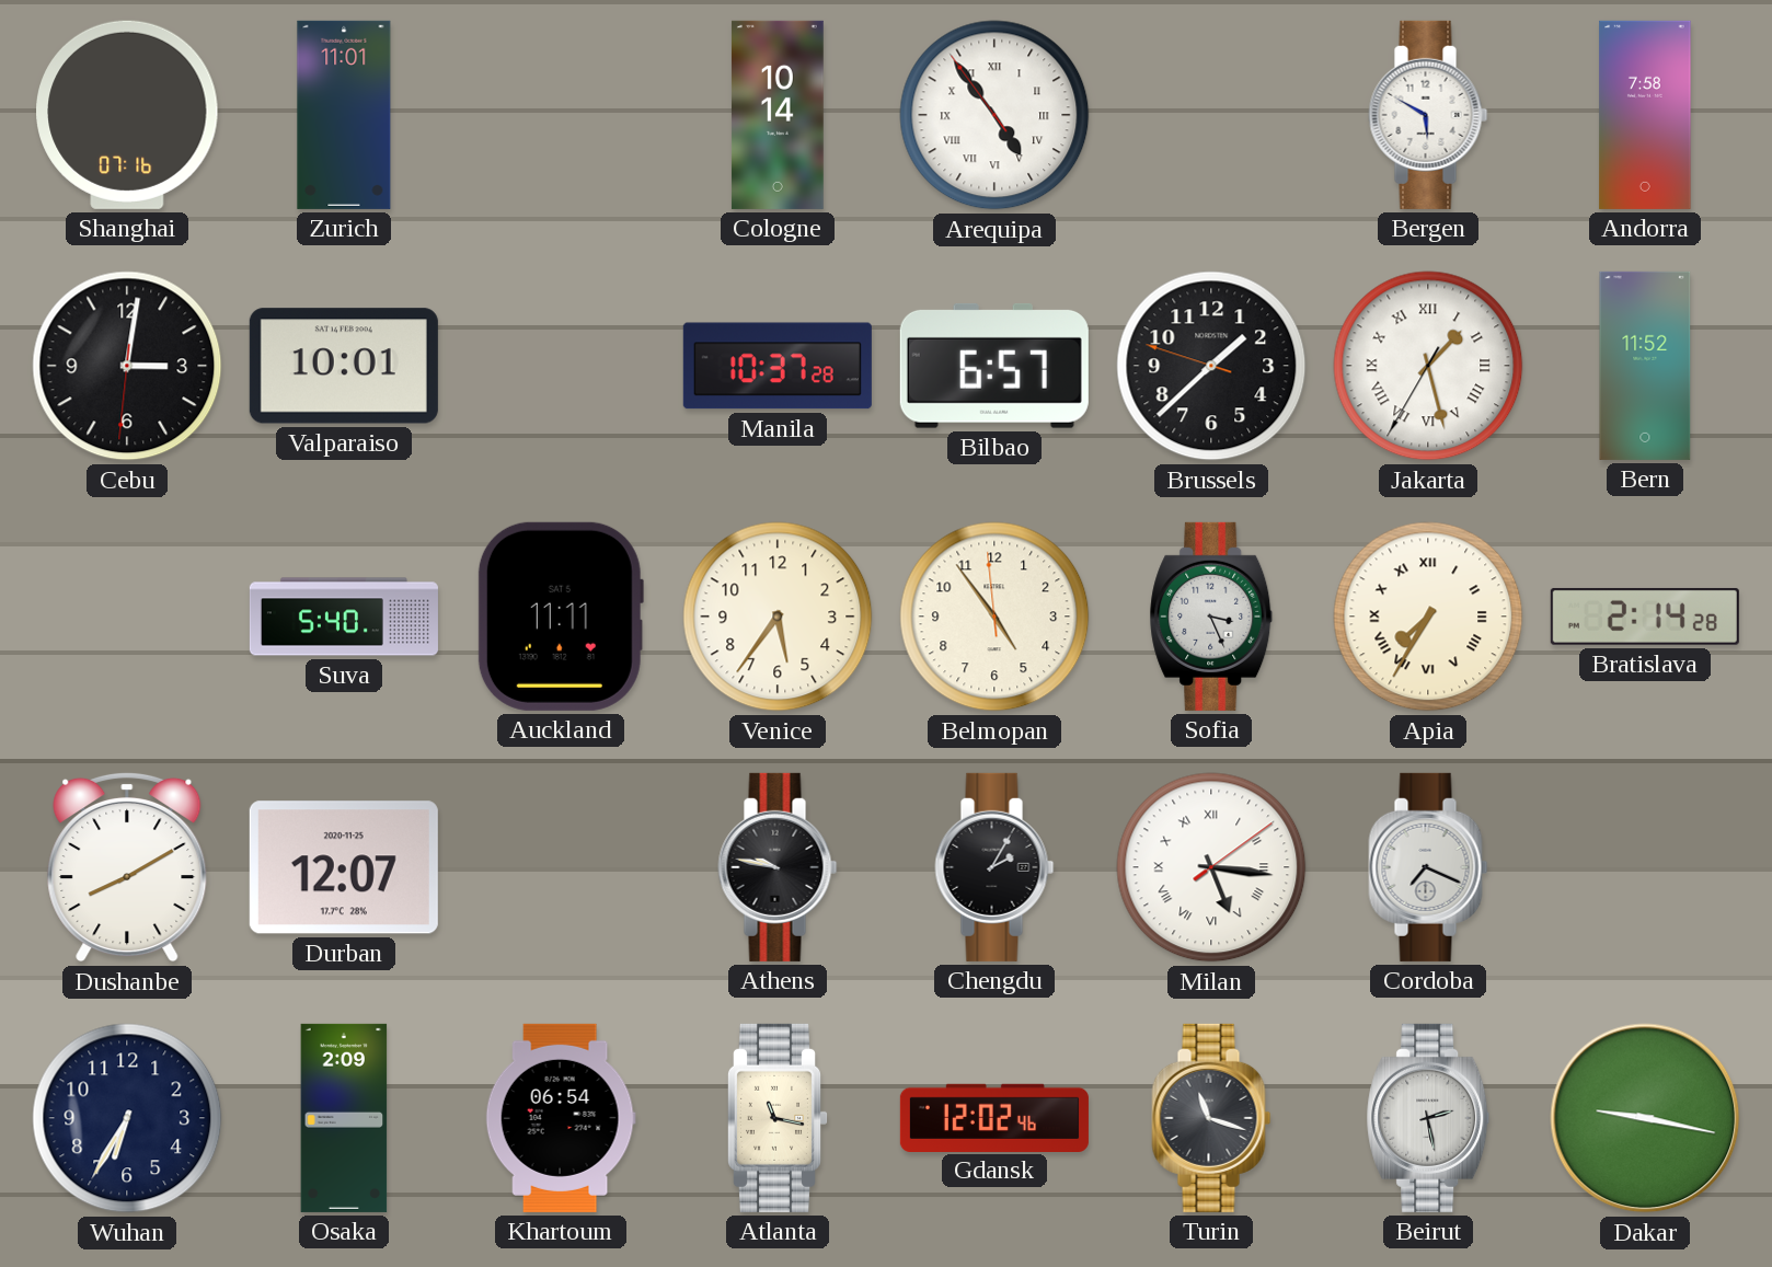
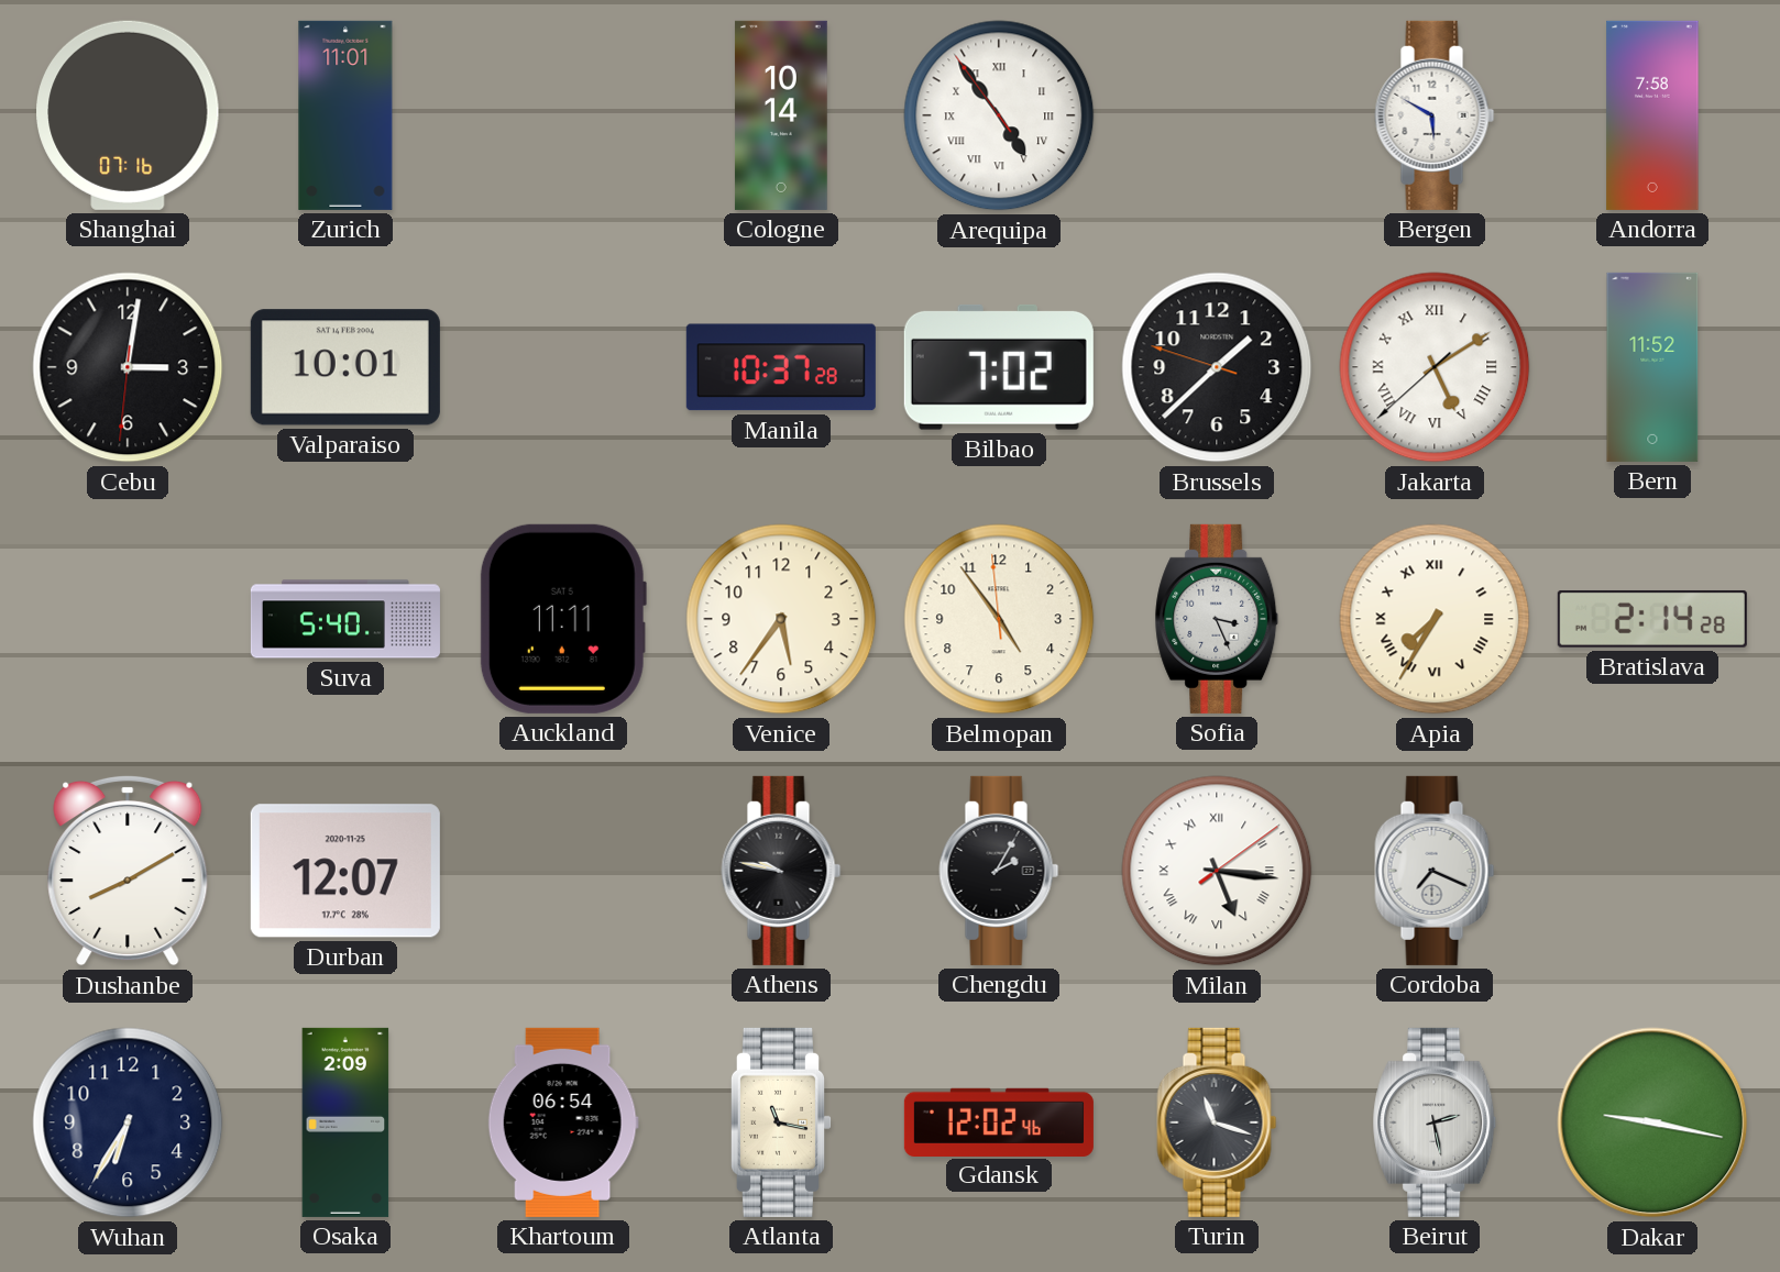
Bilbao: 6:57 -> 7:02 (999, 367)
Jakarta: 1:27 -> 5:09 (1435, 367)
